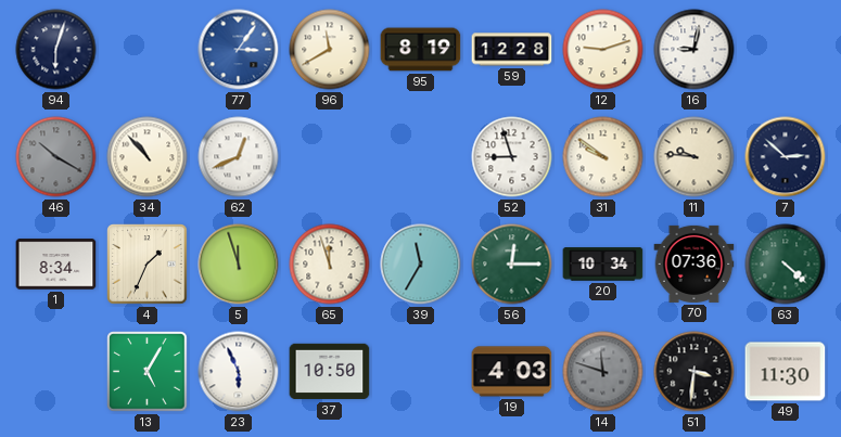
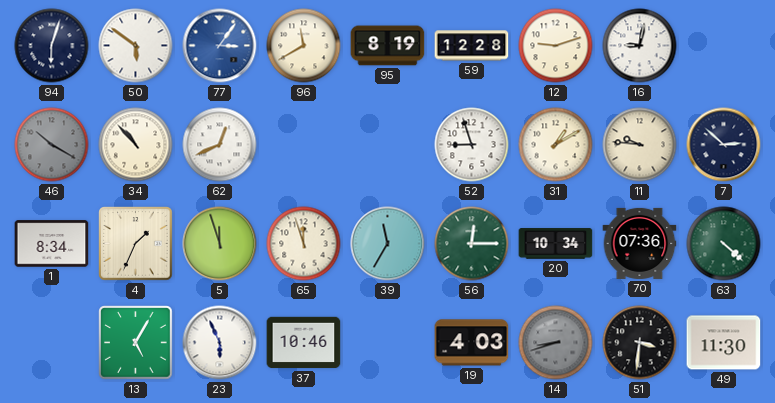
50: none -> 5:51 (136, 46)
31: 9:51 -> 1:10 (556, 145)
37: 10:50 -> 10:46 (304, 343)
14: 11:48 -> 8:42 (556, 343)
